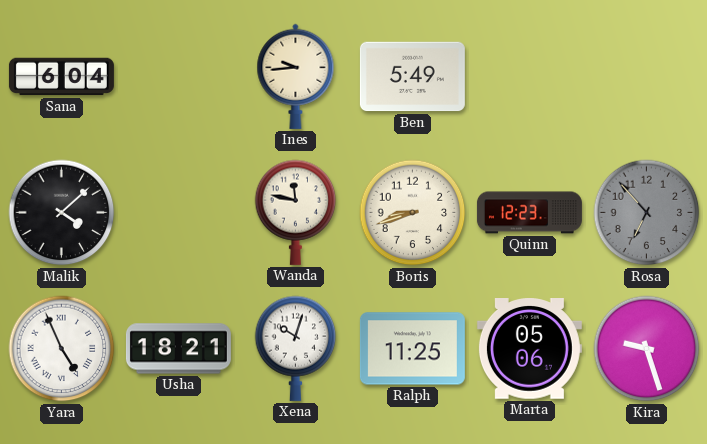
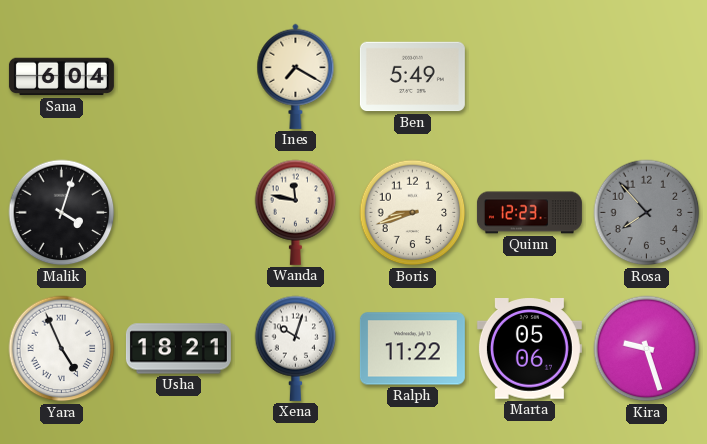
Ines: 9:44 -> 7:20 (296, 76)
Malik: 4:08 -> 4:03 (62, 213)
Rosa: 6:53 -> 7:53 (647, 213)
Ralph: 11:25 -> 11:22 (412, 349)
